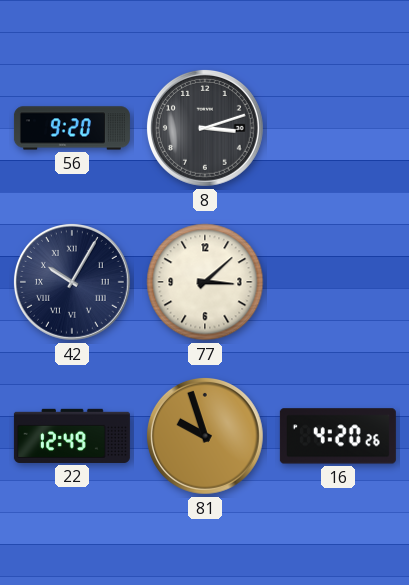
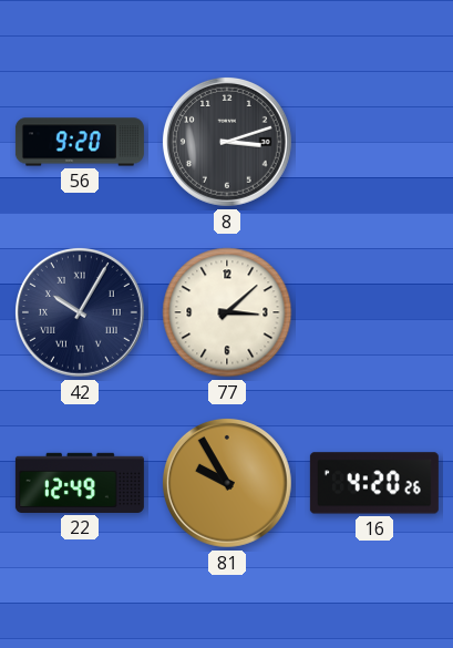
81: 9:57 -> 9:55 (227, 483)
